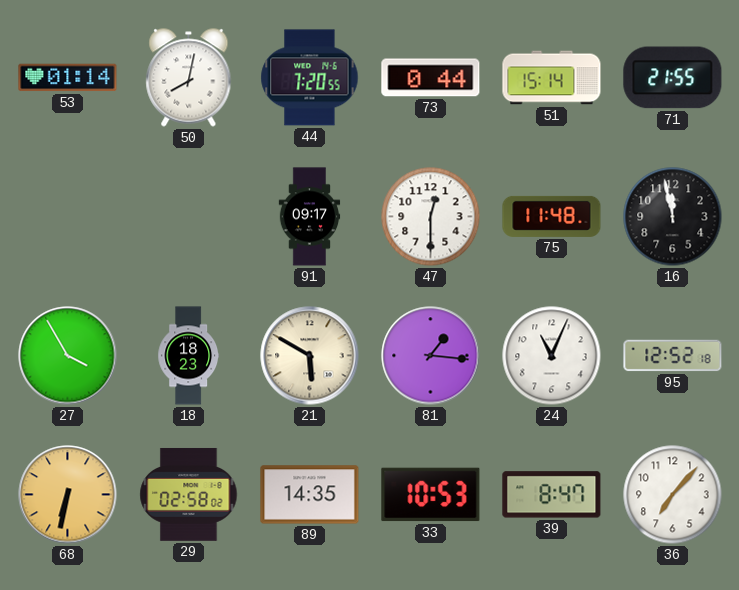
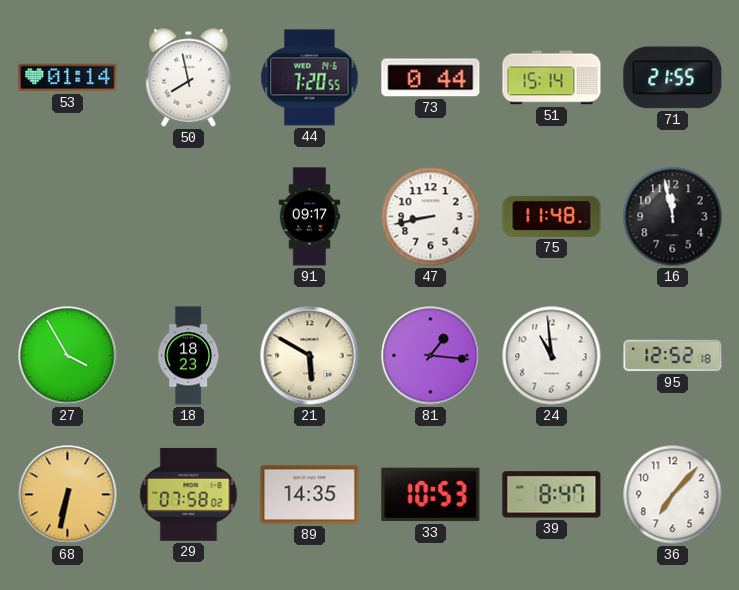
50: 8:02 -> 7:58 (189, 78)
47: 12:30 -> 8:43 (431, 217)
24: 11:04 -> 10:59 (552, 356)
29: 02:58 -> 07:58 (189, 494)
